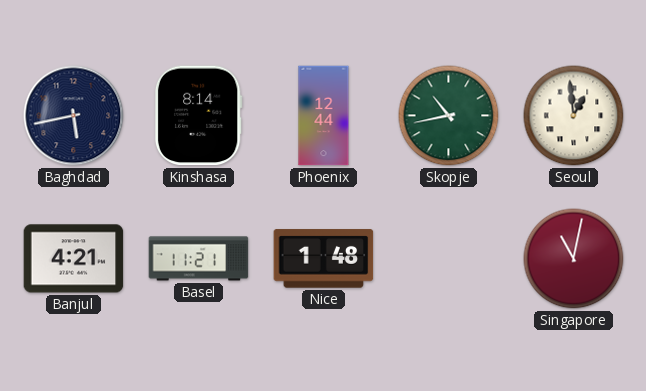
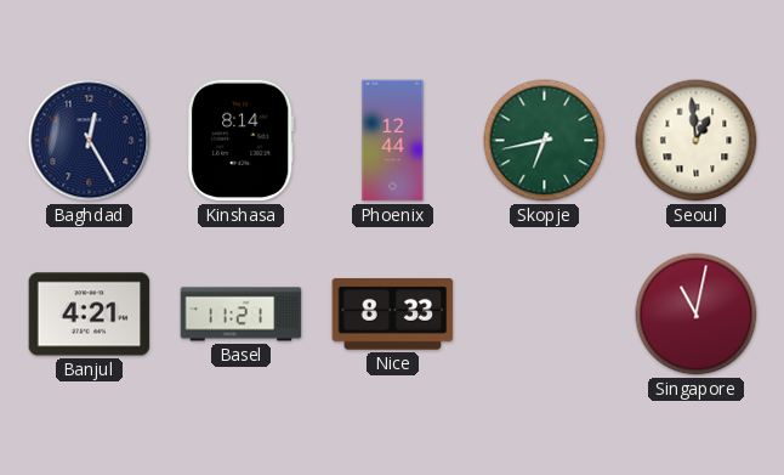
Baghdad: 5:43 -> 12:25 (90, 141)
Skopje: 10:43 -> 6:43 (545, 141)
Nice: 1:48 -> 8:33 (393, 315)
